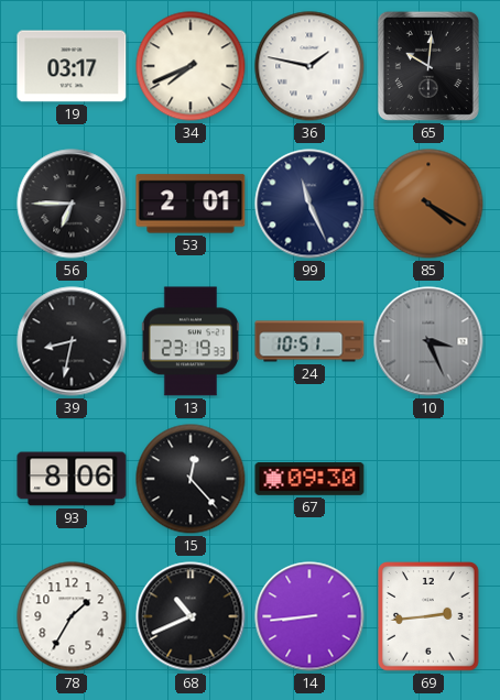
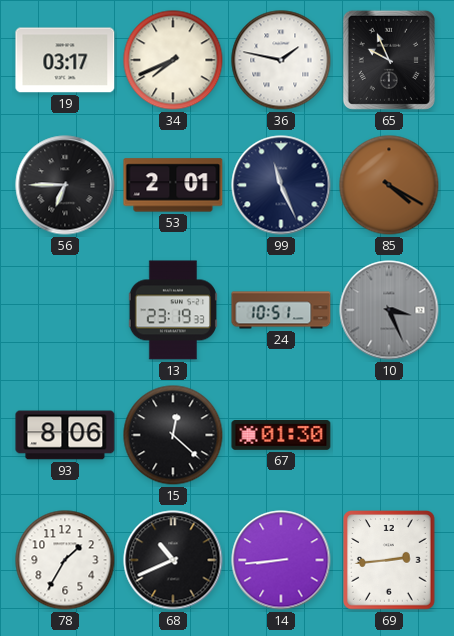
65: 10:01 -> 9:56 (389, 60)
39: 8:32 -> none (72, 341)
15: 12:23 -> 12:22 (173, 435)
67: 09:30 -> 01:30 (281, 436)
